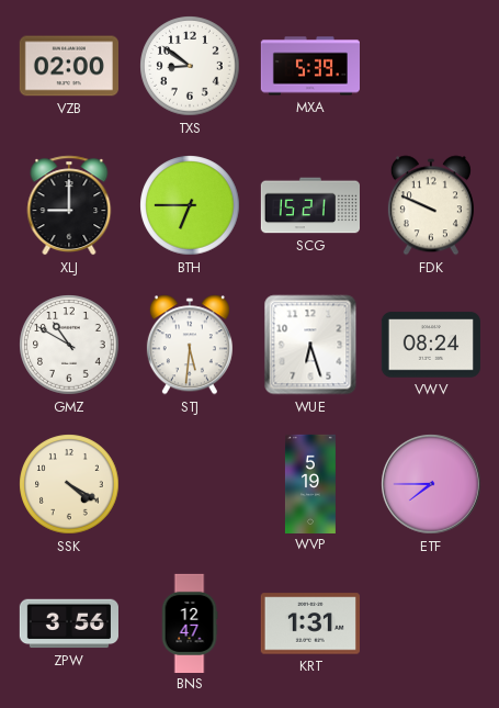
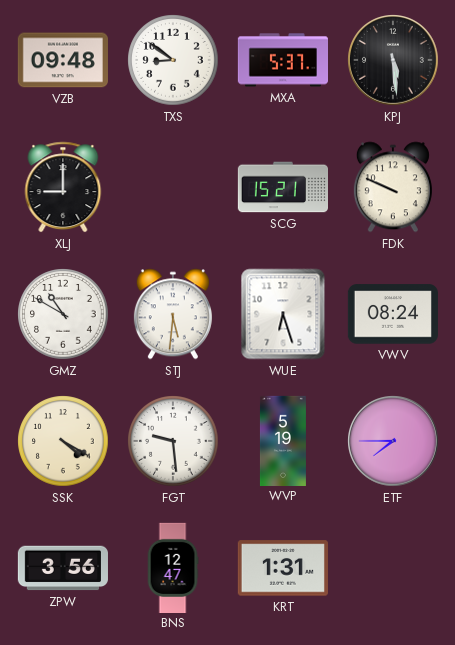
VZB: 02:00 -> 09:48 (63, 60)
MXA: 5:39 -> 5:37 (282, 60)
KPJ: none -> 5:29 (394, 61)
BTH: 6:45 -> none (190, 205)
FGT: none -> 9:29 (173, 441)
